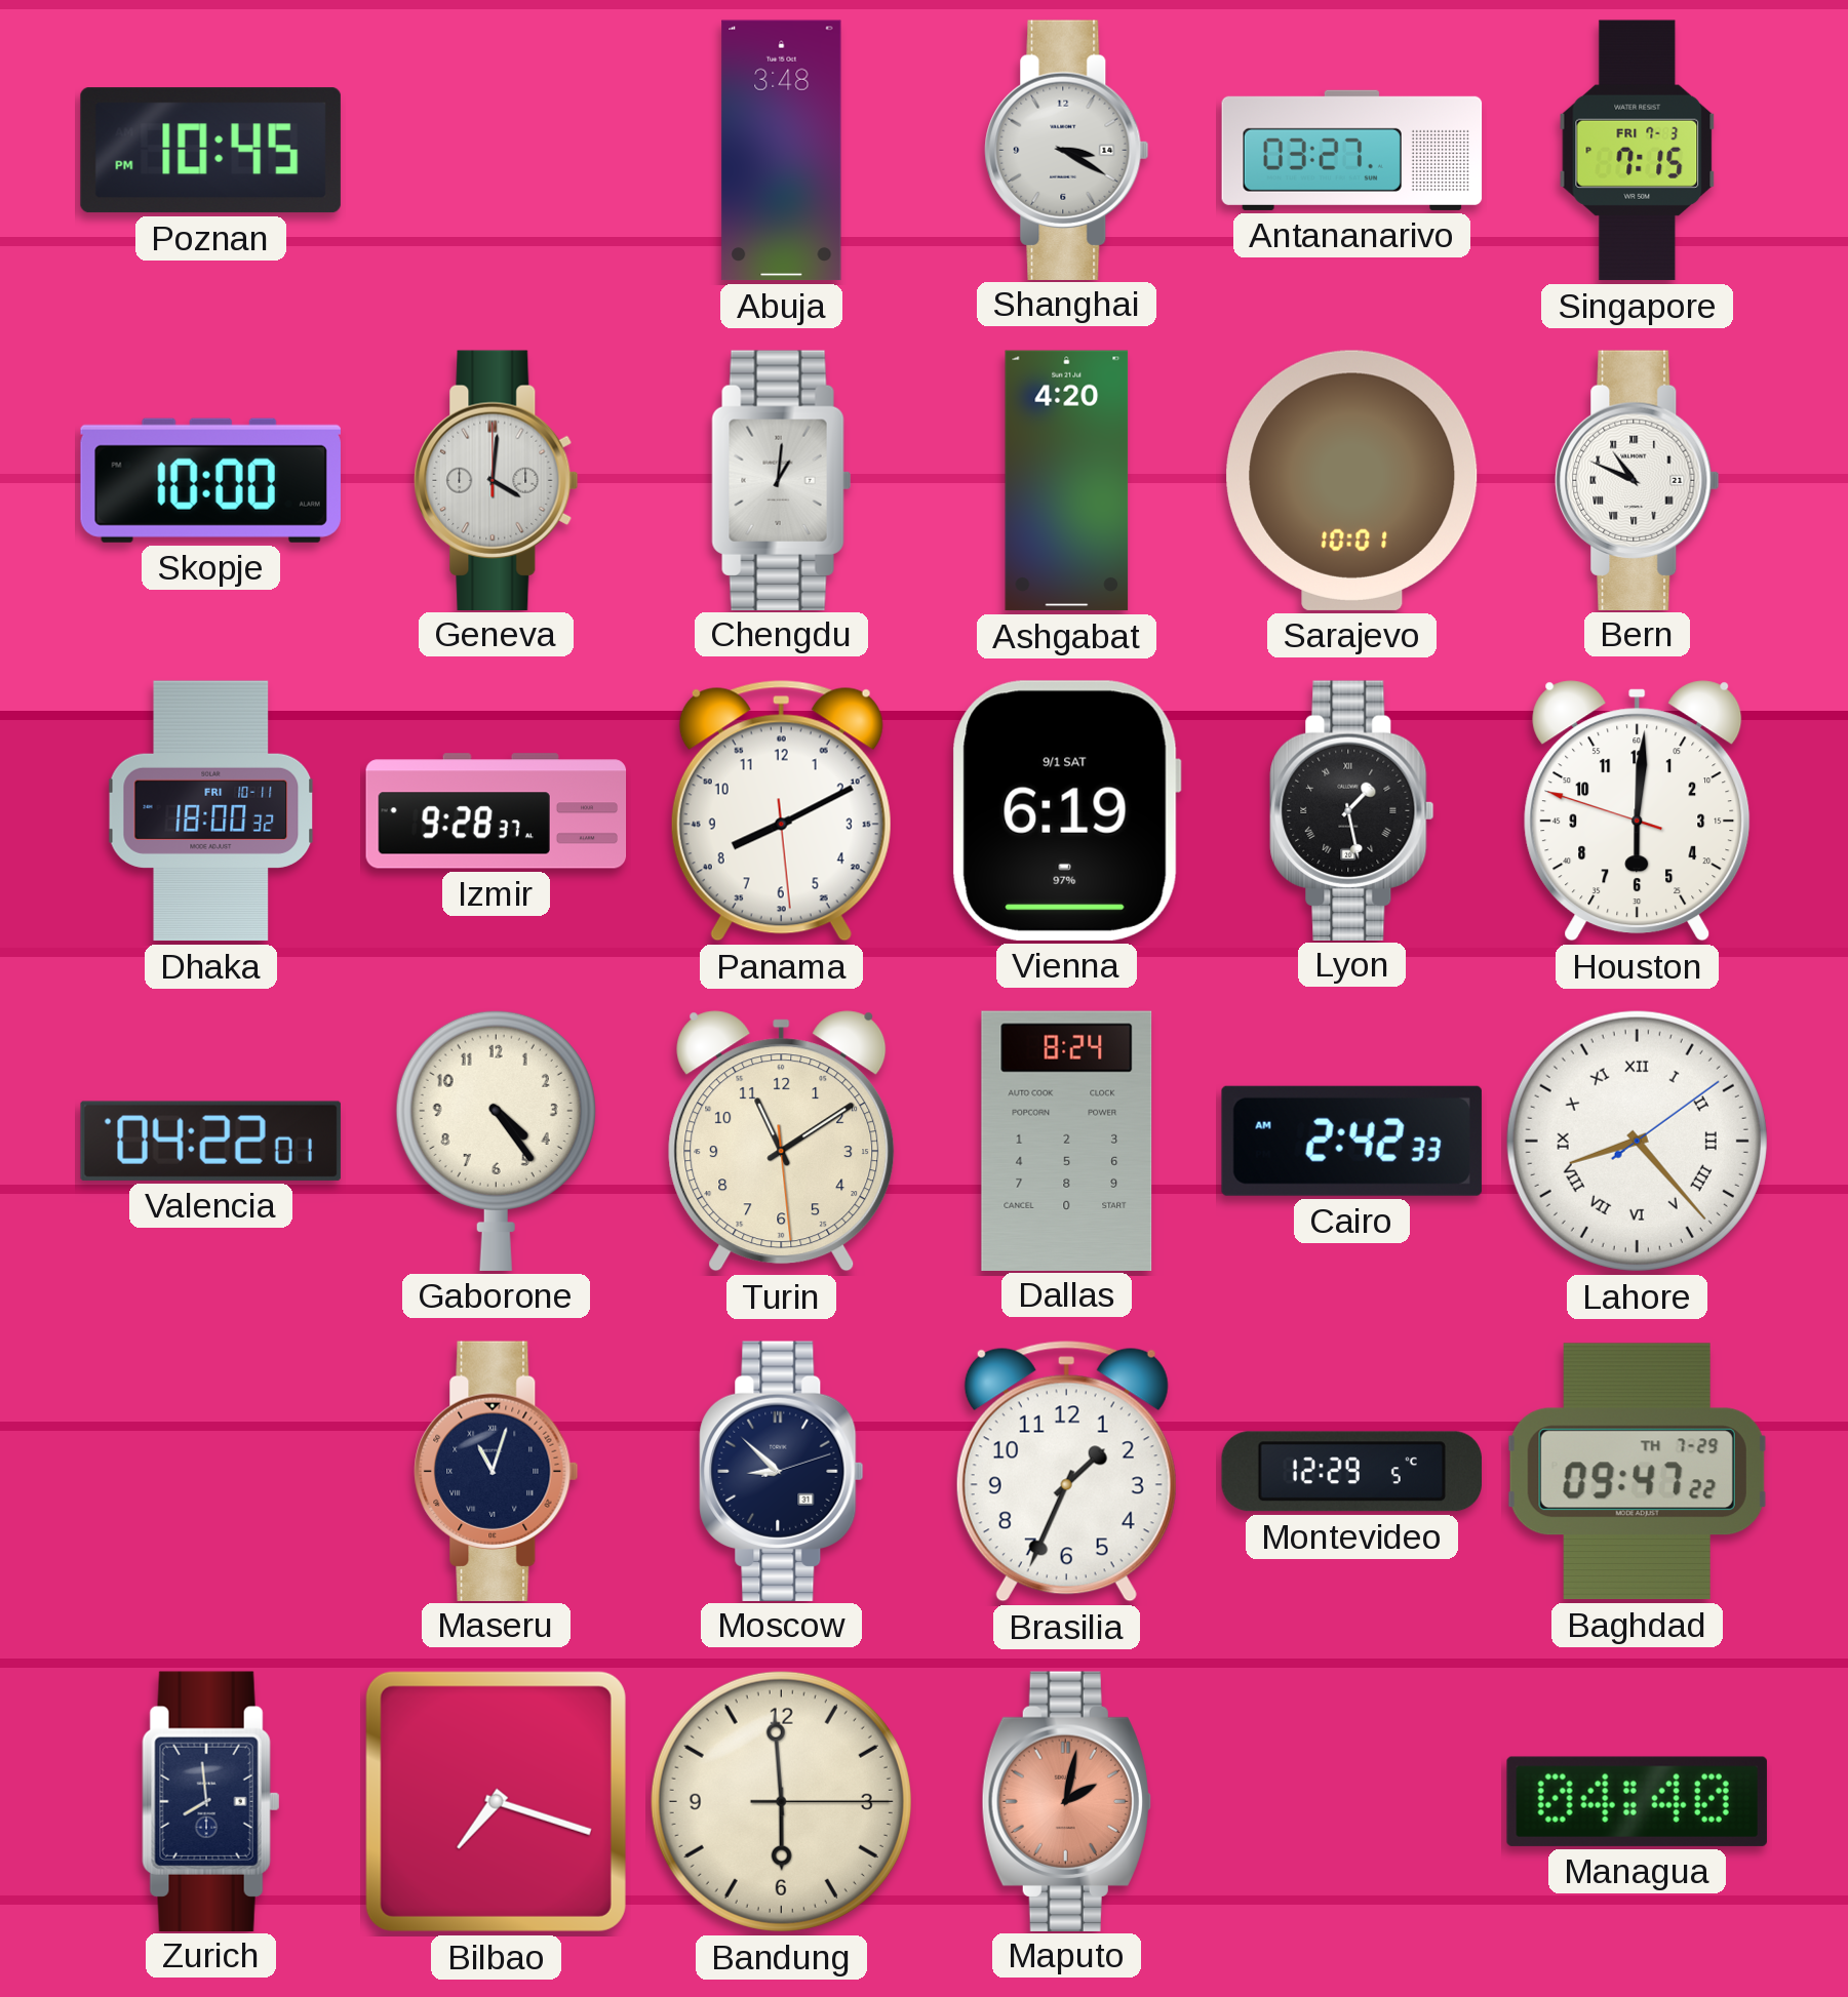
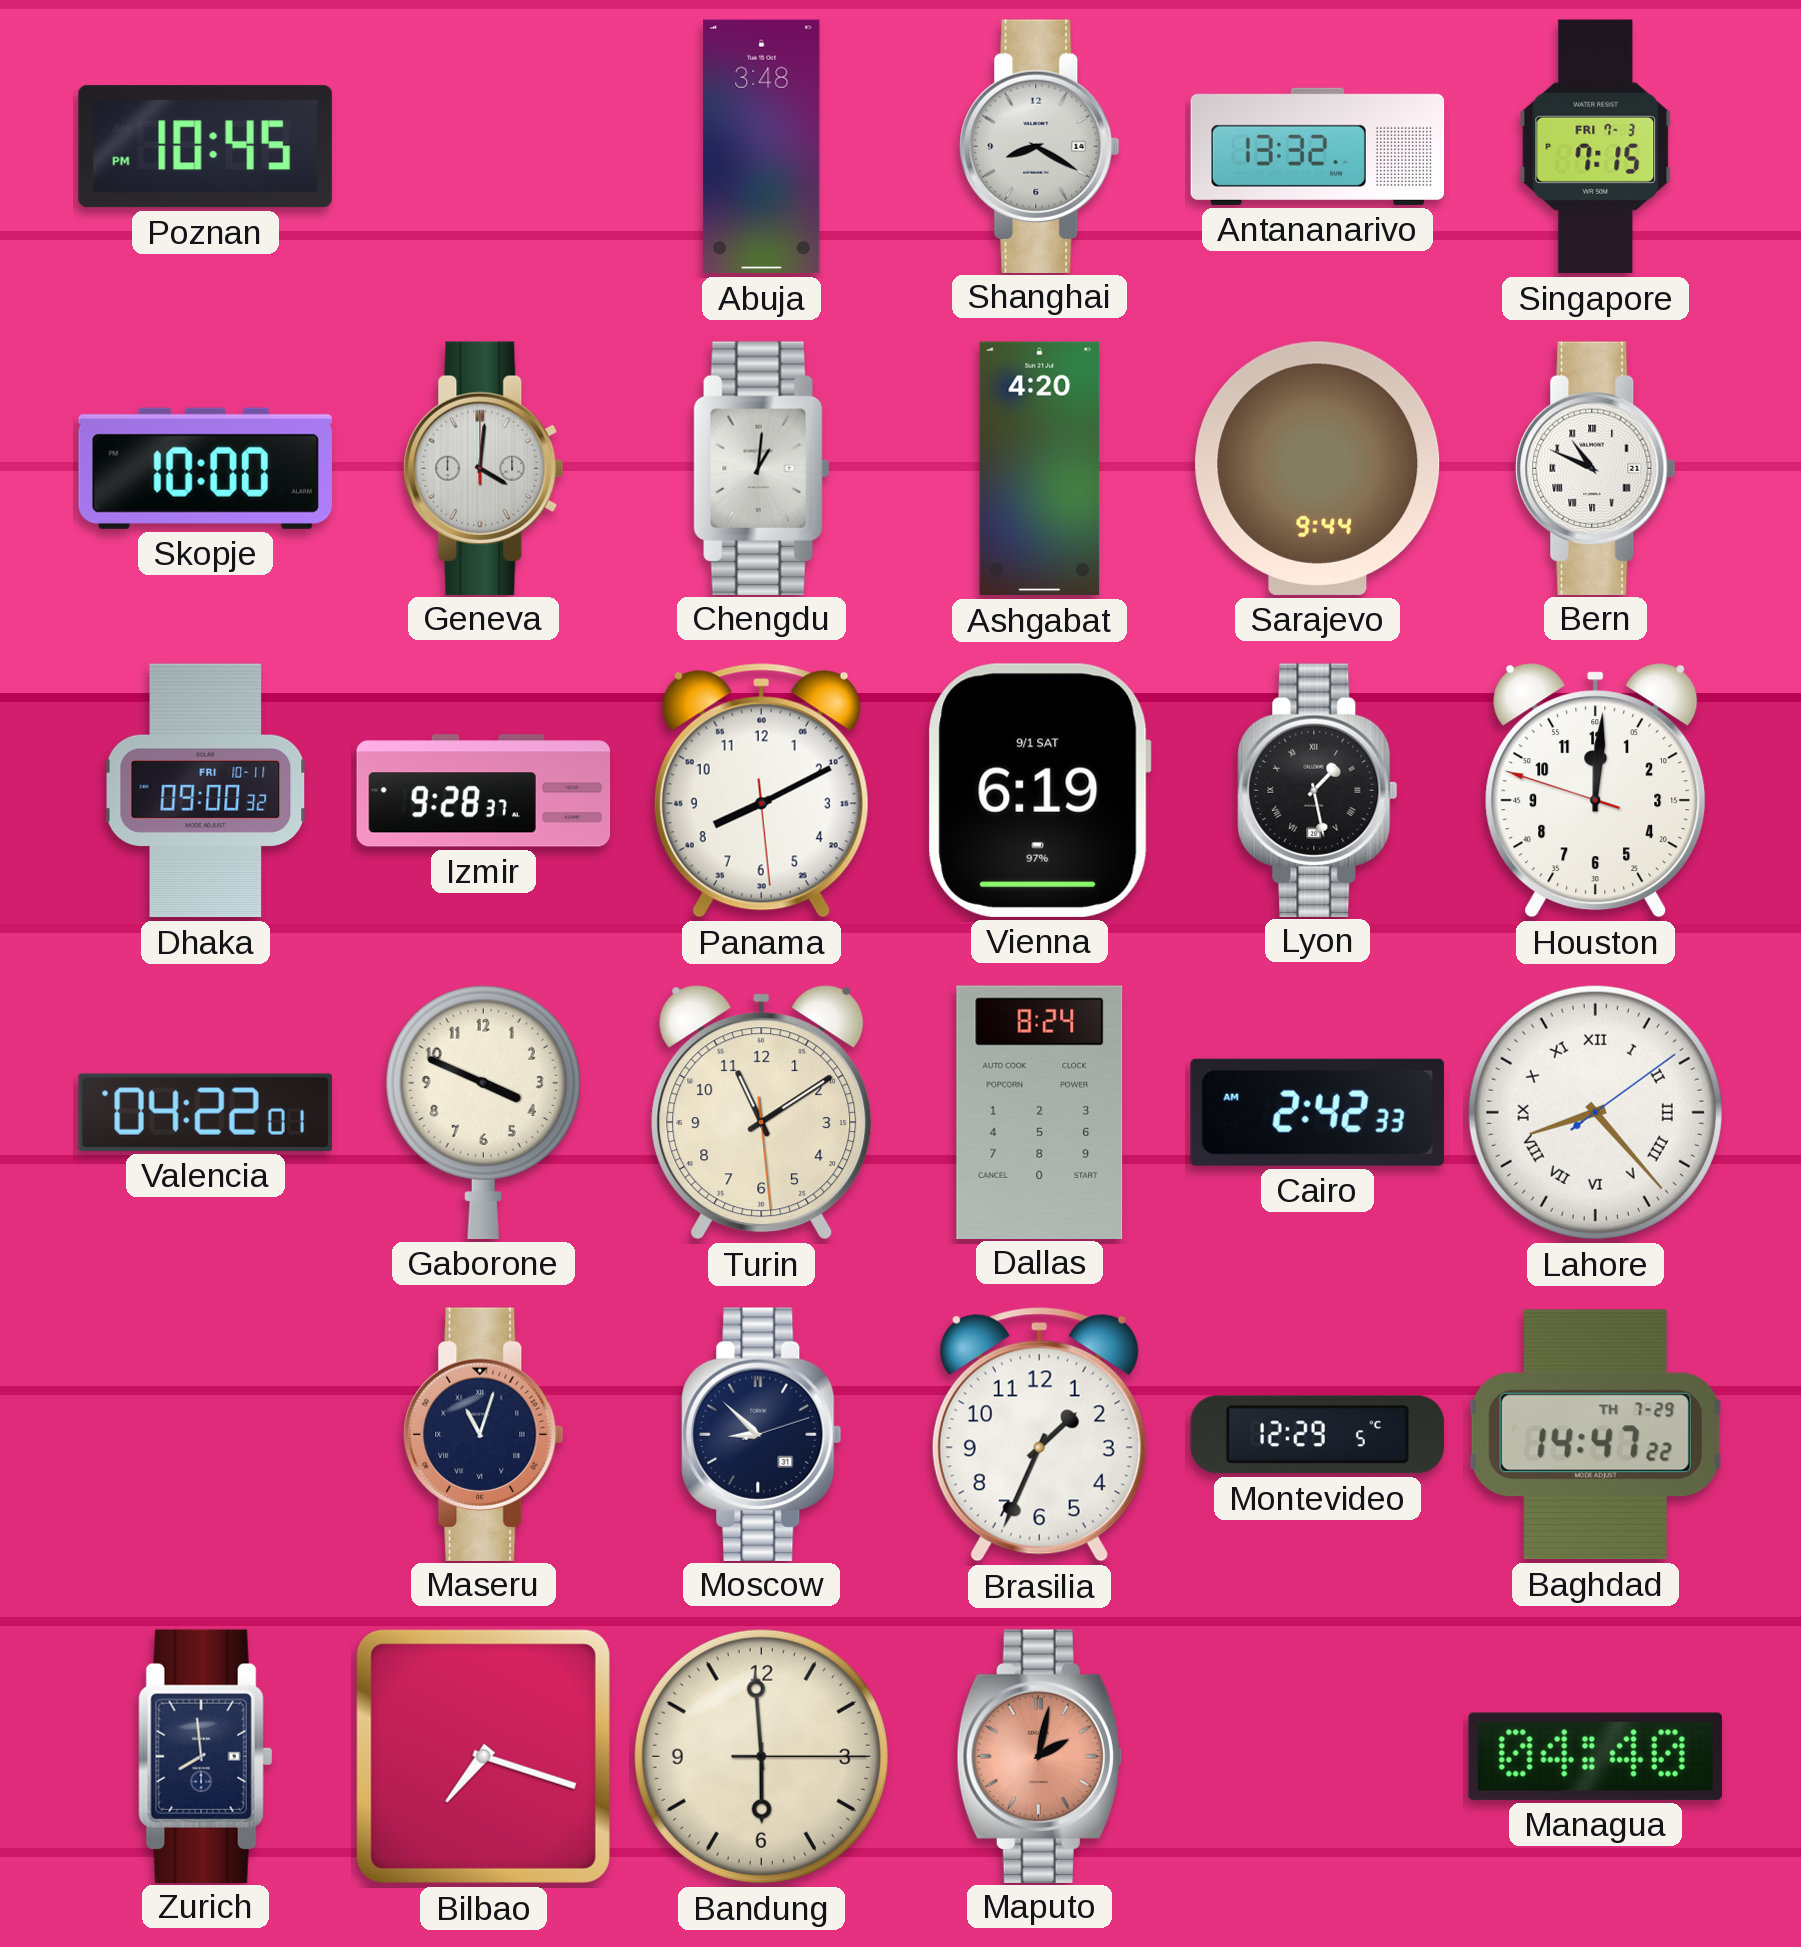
Shanghai: 3:20 -> 8:20 (1040, 146)
Antananarivo: 03:27 -> 13:32 (1318, 146)
Sarajevo: 10:01 -> 9:44 (1318, 468)
Dhaka: 18:00 -> 09:00 (206, 791)
Houston: 6:00 -> 12:00 (1596, 791)
Gaborone: 4:24 -> 3:49 (483, 1112)
Baghdad: 09:47 -> 14:47 (1595, 1435)
